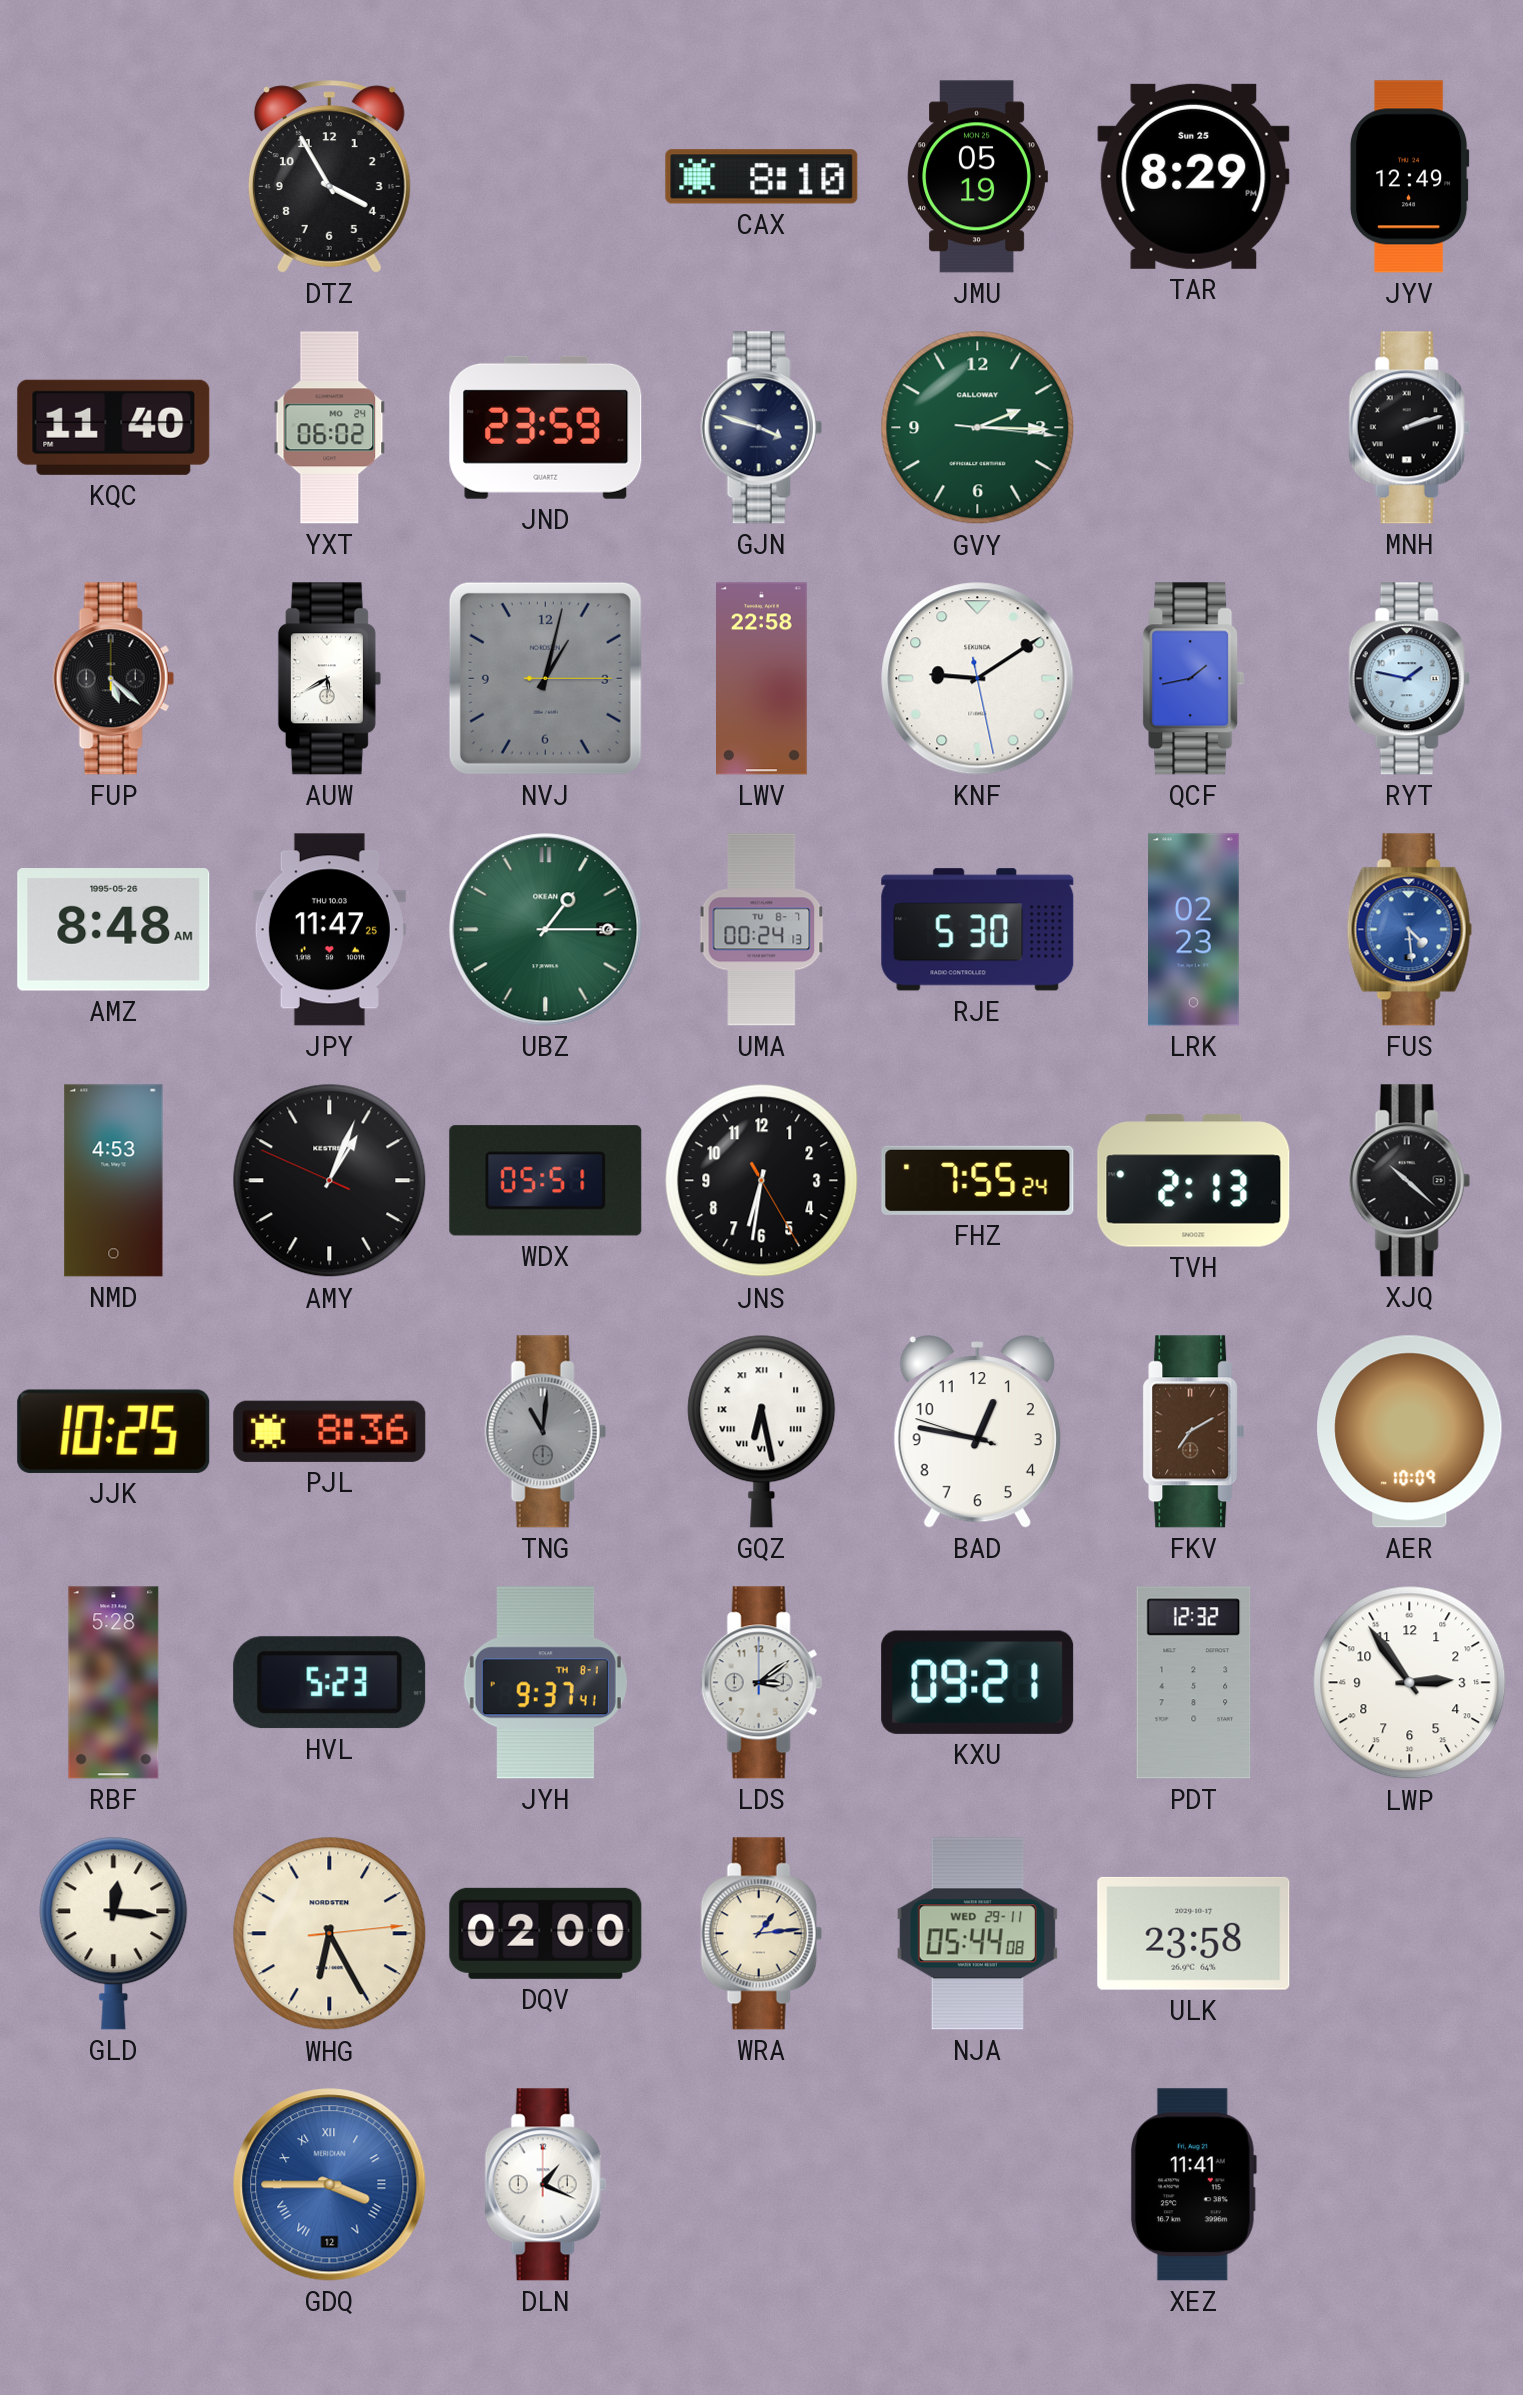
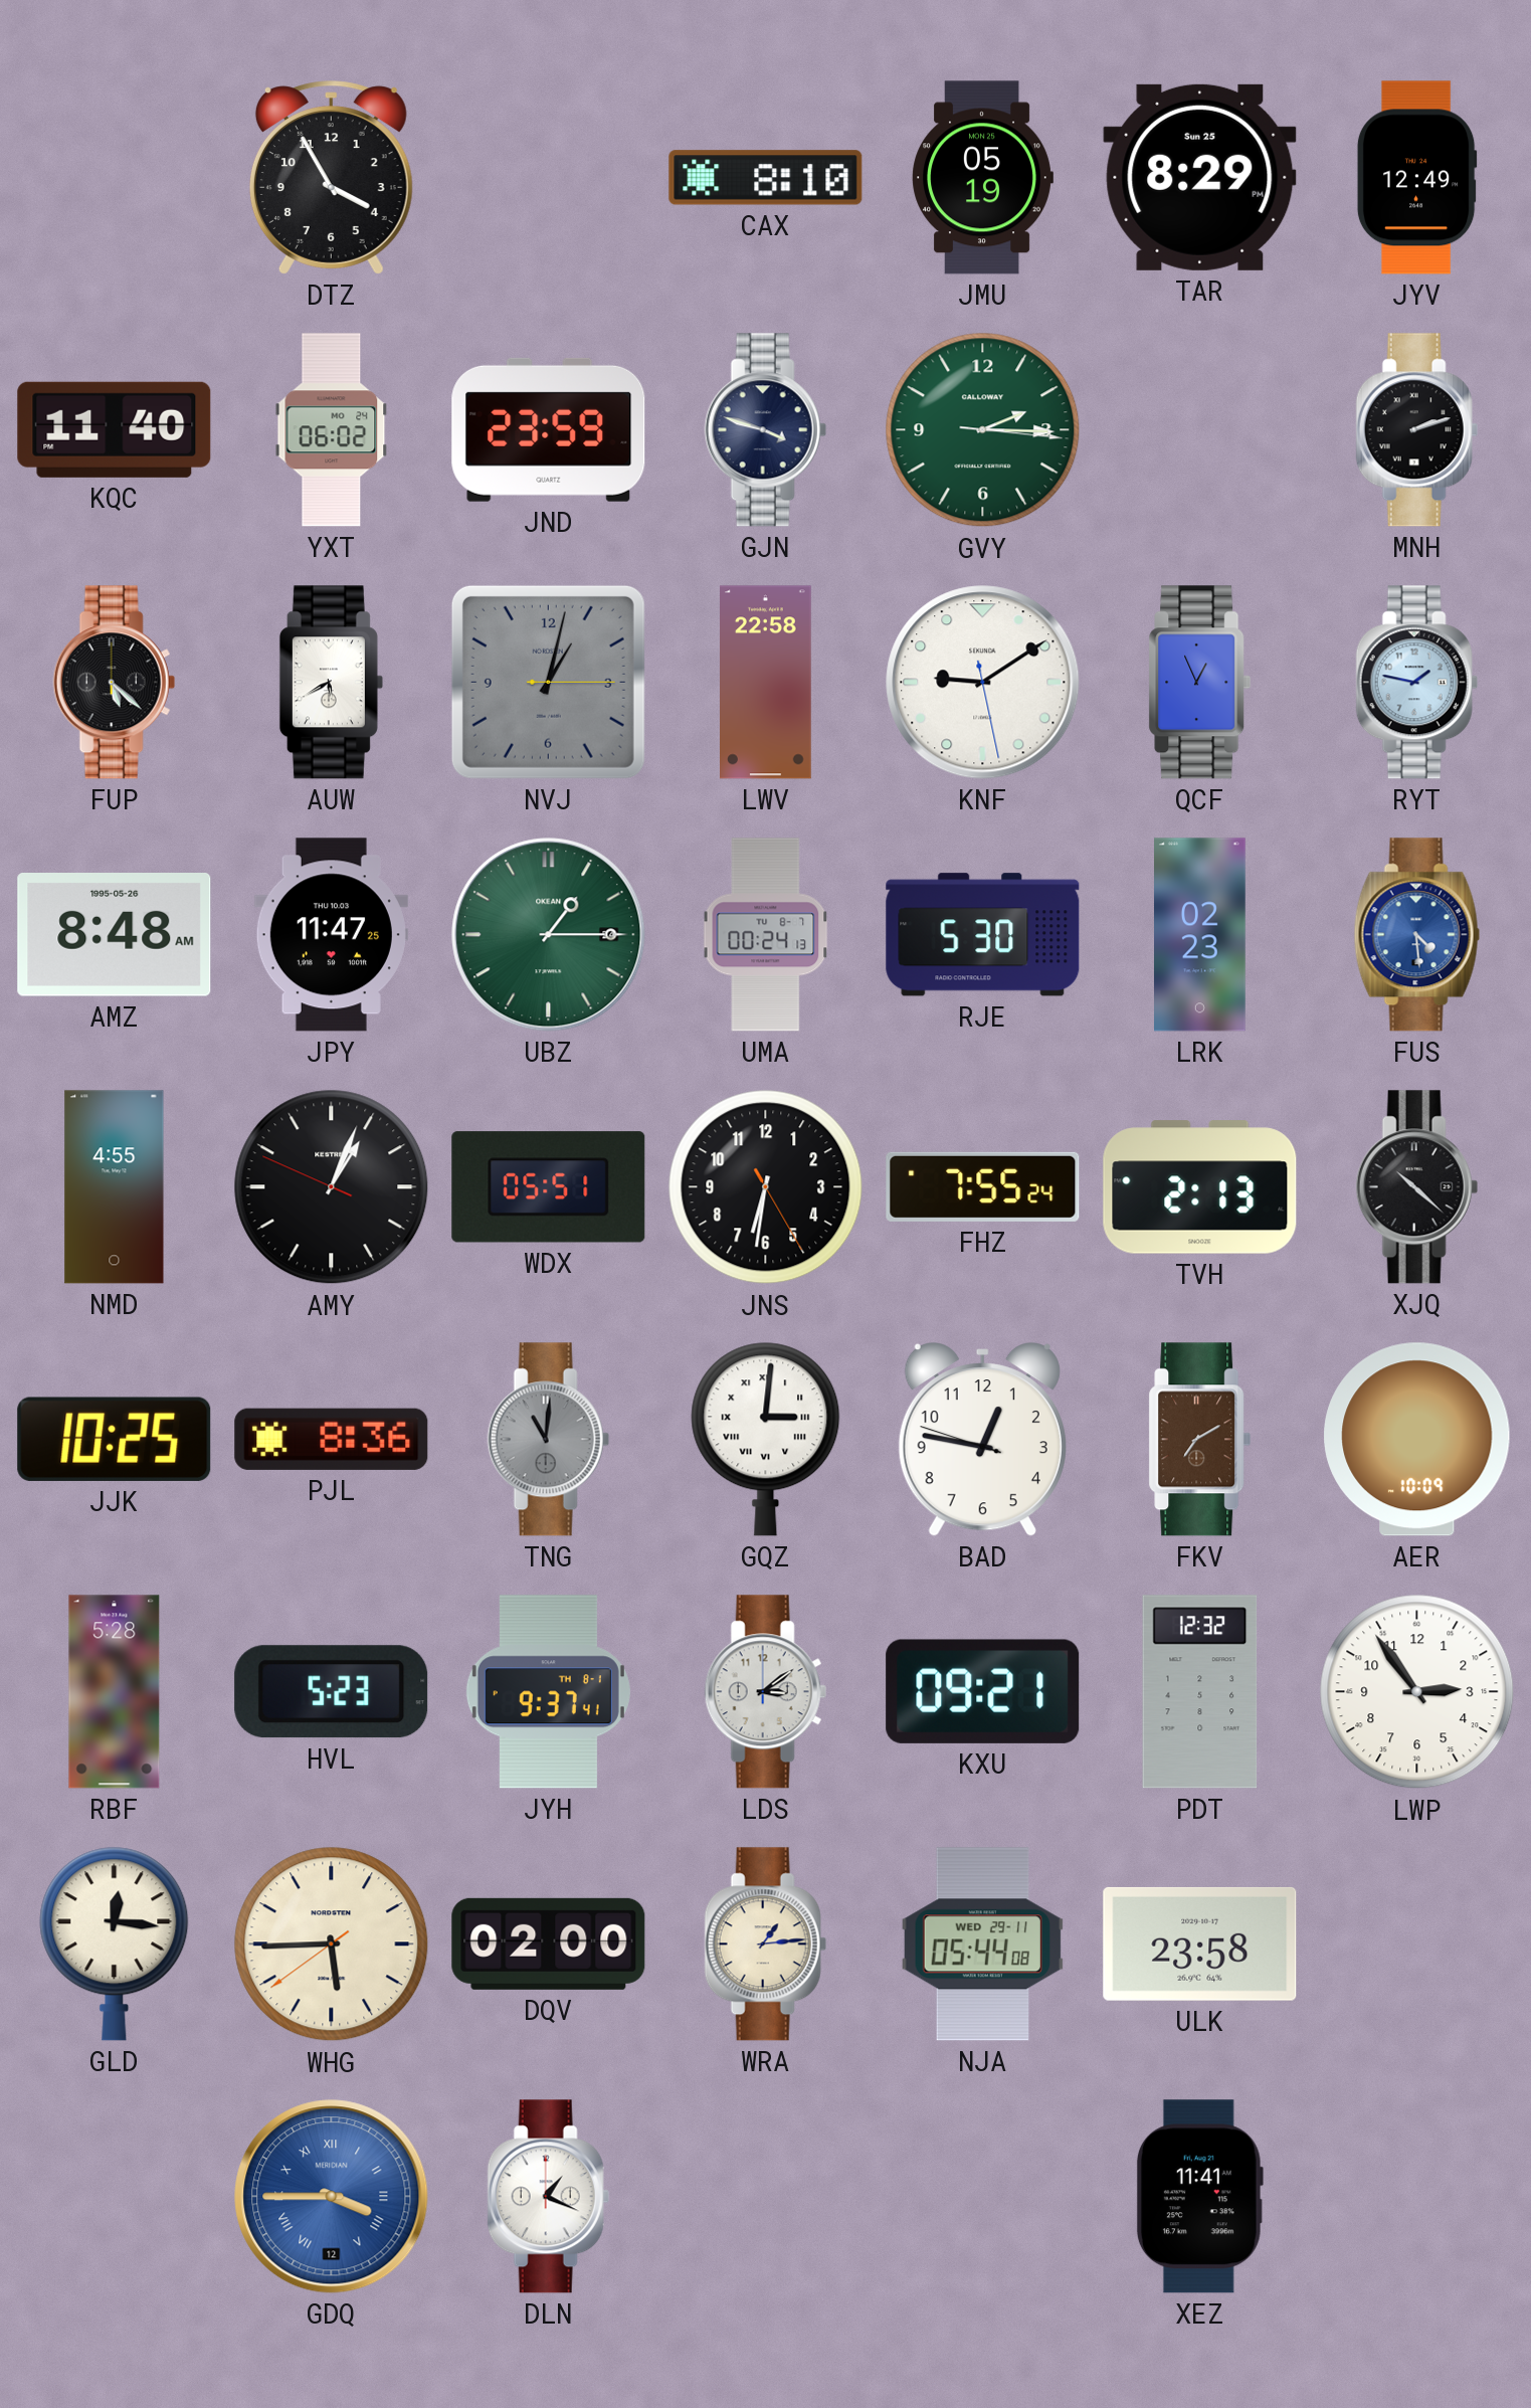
QCF: 1:43 -> 12:56 (1200, 683)
NMD: 4:53 -> 4:55 (115, 1187)
GQZ: 6:28 -> 3:01 (766, 1439)
WHG: 6:25 -> 5:44 (332, 1944)
